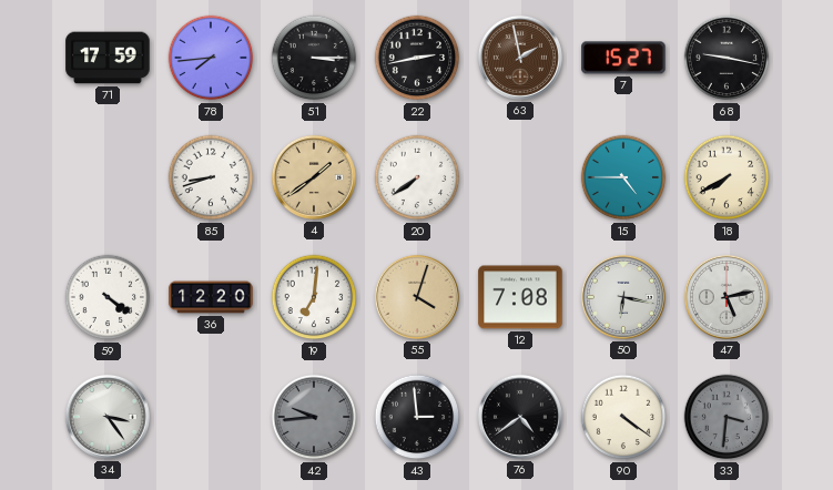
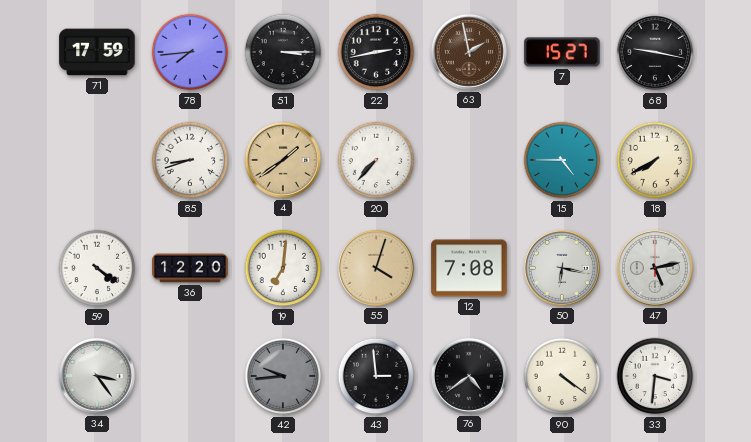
20: 7:39 -> 7:37 (376, 160)
33 dial: grey -> white (655, 376)
